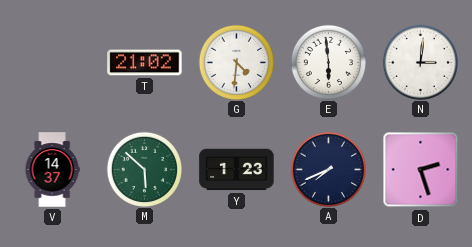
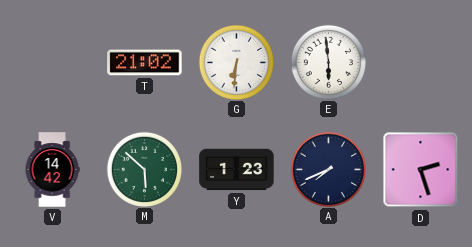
G: 4:31 -> 6:31 (236, 62)
N: 3:01 -> none (420, 62)
V: 14:37 -> 14:42 (52, 170)
